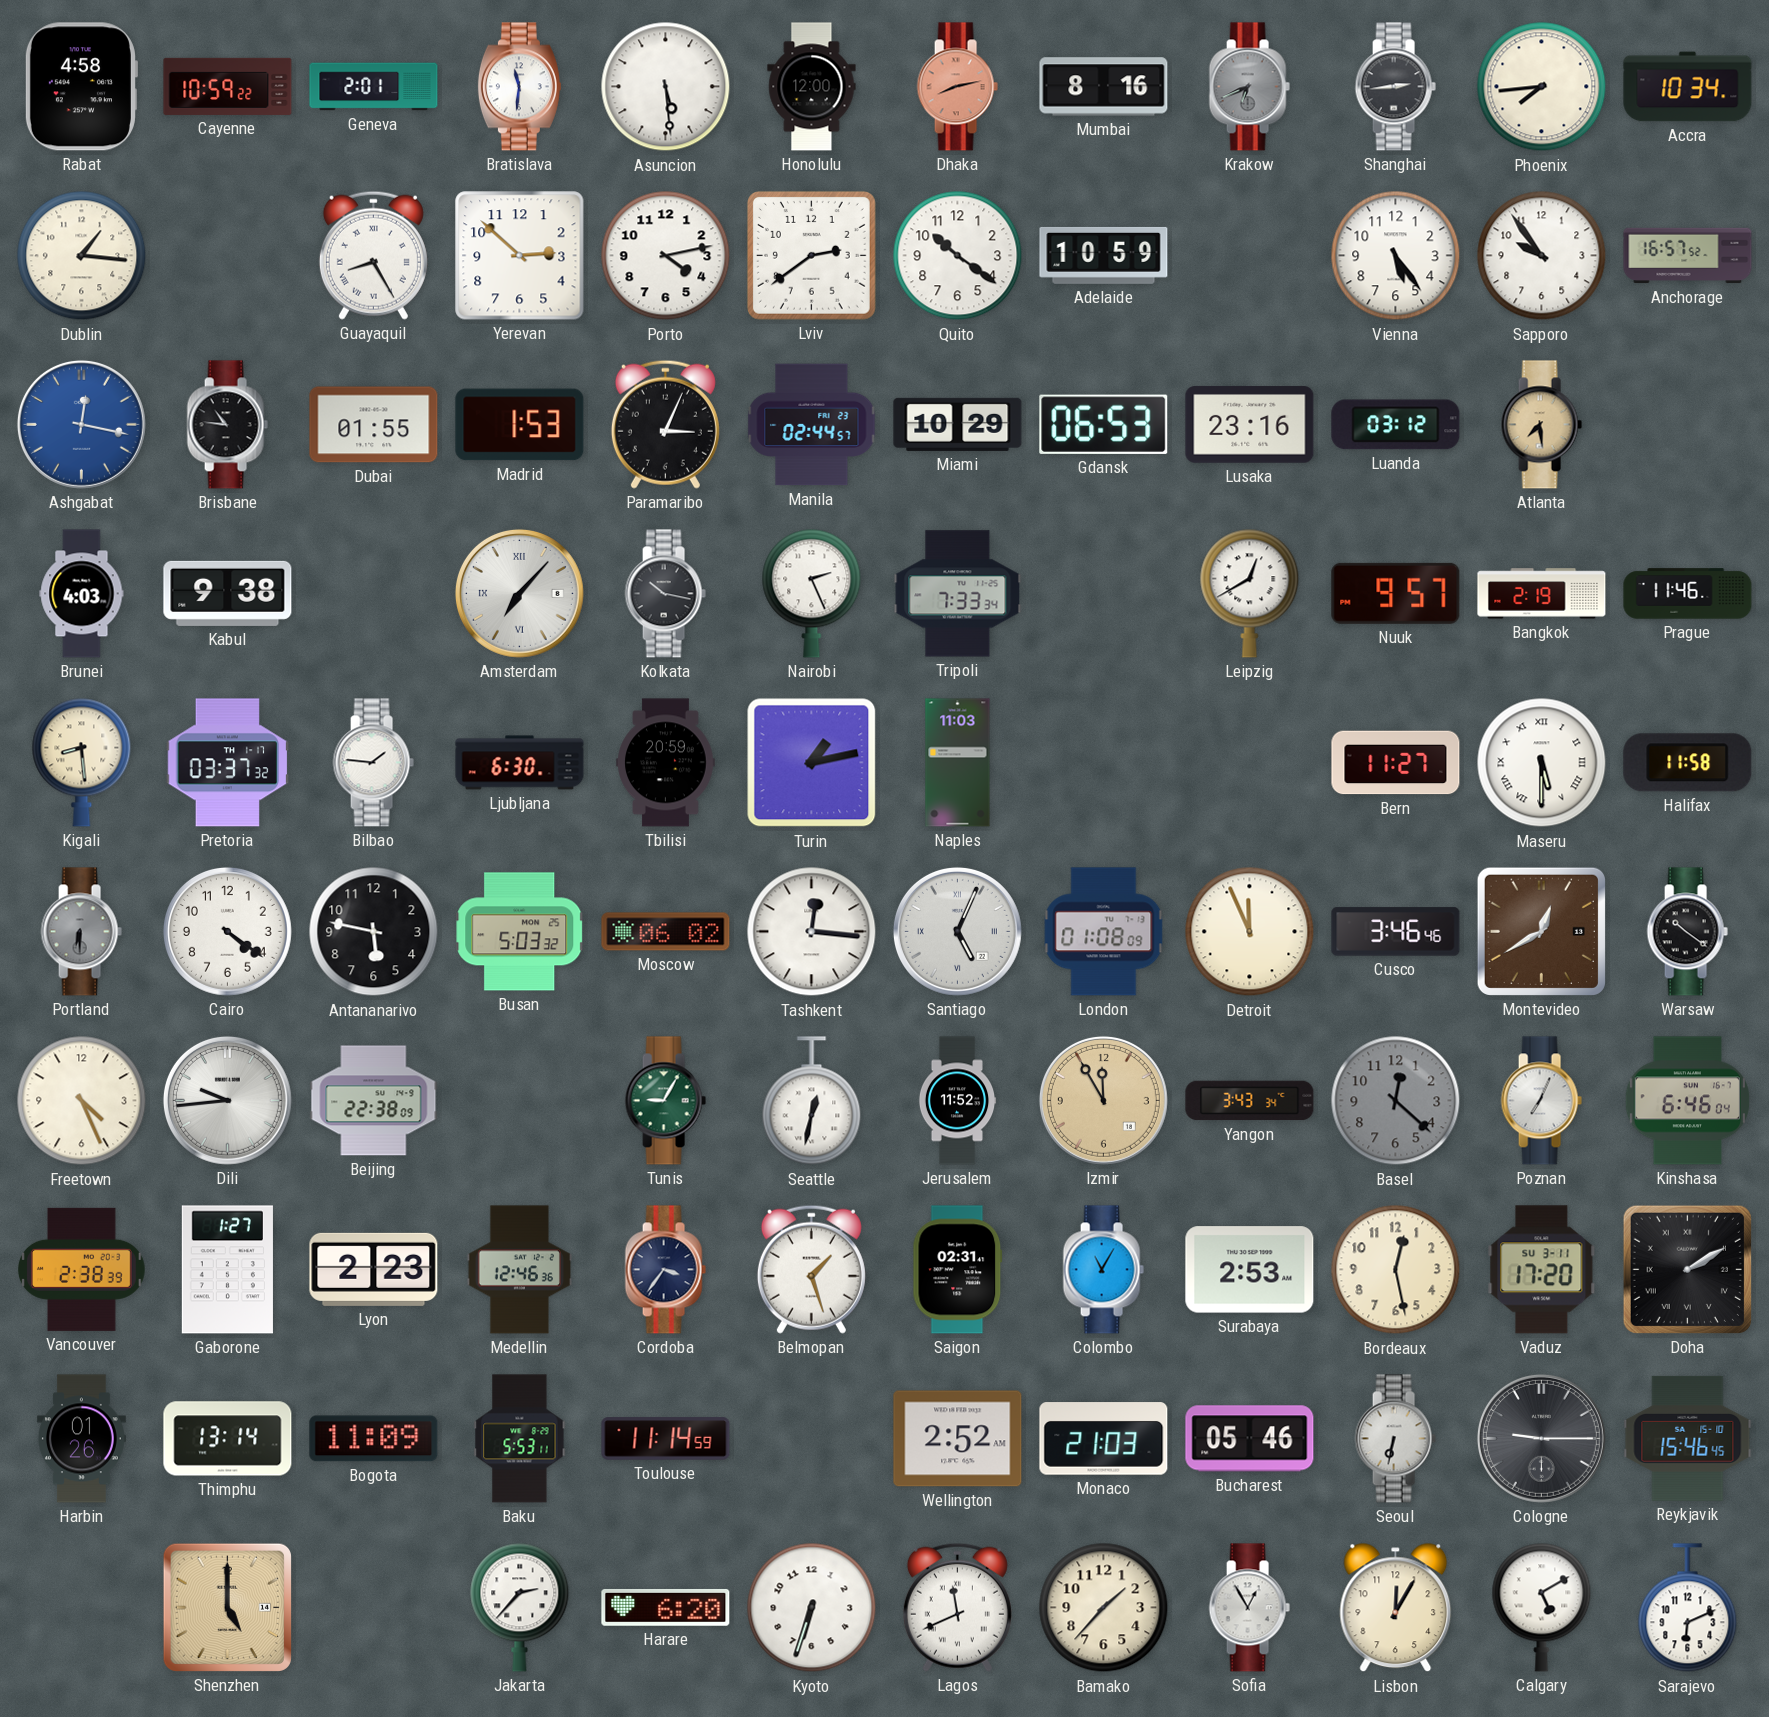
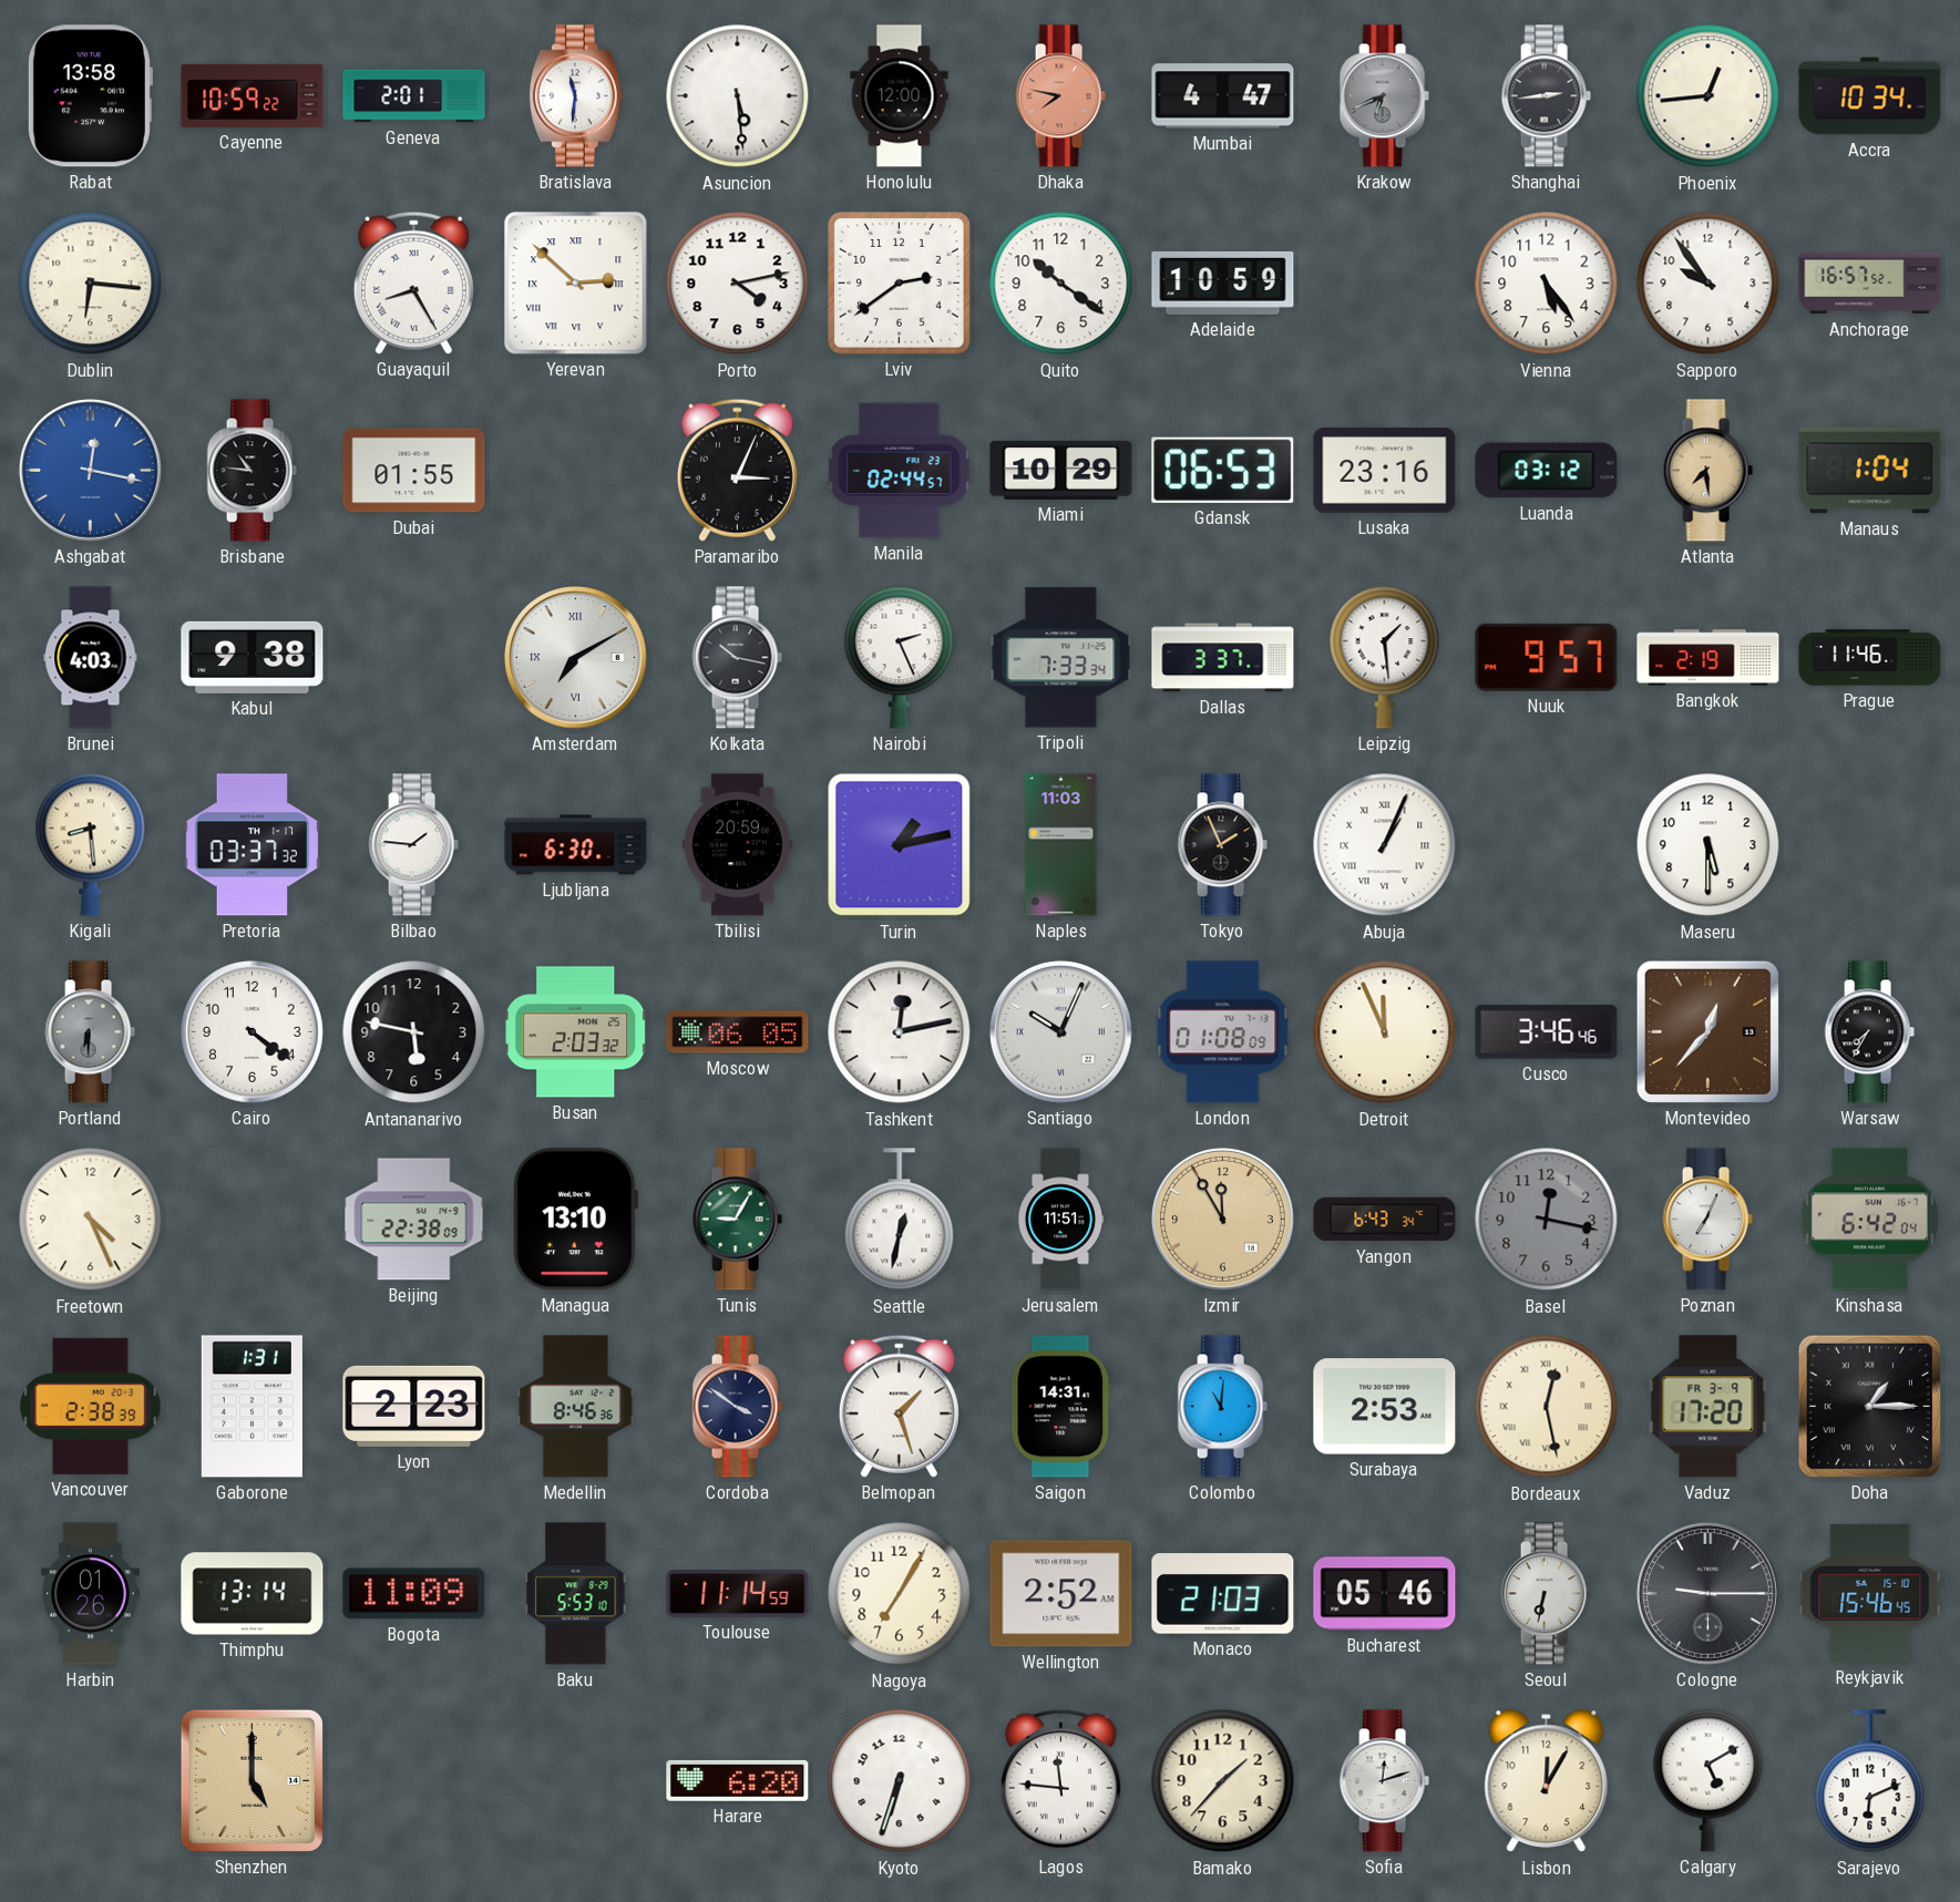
Rabat: 4:58 -> 13:58 (90, 96)
Dhaka: 8:13 -> 7:47 (1060, 96)
Mumbai: 8:16 -> 4:47 (1223, 96)
Phoenix: 7:44 -> 12:44 (1708, 96)
Dublin: 1:16 -> 6:16 (91, 284)
Yerevan numerals: Arabic -> Roman (576, 284)
Madrid: 1:53 -> none (520, 425)
Manaus: none -> 1:04 (1870, 471)
Amsterdam: 7:07 -> 7:10 (575, 657)
Dallas: none -> 3:37 (1223, 658)
Leipzig: 12:40 -> 1:29 (1385, 657)
Tokyo: none -> 1:56 (1222, 845)
Abuja: none -> 1:04 (1385, 845)
Bern: 11:27 -> none (1396, 763)
Maseru numerals: Roman -> Arabic (1708, 845)
Halifax: 11:58 -> none (1688, 763)
Busan: 5:03 -> 2:03 (576, 1032)
Moscow: 06:02 -> 06:05 (738, 1032)
Tashkent: 12:16 -> 12:13 (900, 1032)
Santiago: 5:04 -> 10:04 (1060, 1031)
Montevideo: 12:40 -> 12:37 (1707, 1031)
Warsaw: 10:21 -> 7:35 (1869, 1032)
Dili: 9:44 -> none (227, 1100)
Managua: none -> 13:10 (575, 1220)
Jerusalem: 11:52 -> 11:51 (1060, 1220)
Yangon: 3:43 -> 6:43 (1385, 1220)
Basel: 12:22 -> 12:17 (1547, 1220)
Kinshasa: 6:46 -> 6:42 (1869, 1220)
Gaborone: 1:27 -> 1:31 (252, 1407)
Medellin: 12:46 -> 8:46 (575, 1407)
Cordoba: 3:36 -> 3:51 (737, 1407)
Saigon: 02:31 -> 14:31 (1061, 1407)
Colombo: 11:05 -> 11:01 (1222, 1407)
Bordeaux numerals: Arabic -> Roman (1547, 1407)
Vaduz date: SU 3-11 -> FR 3-9 (1708, 1407)
Doha: 2:10 -> 1:15 (1869, 1406)
Baku: 5:53:11 -> 5:53:10 (576, 1594)
Nagoya: none -> 7:05 (900, 1594)
Jakarta: 2:37 -> none (520, 1607)
Lagos: 11:41 -> 11:46 (1060, 1780)
Sofia: 12:55 -> 12:12 (1384, 1781)
